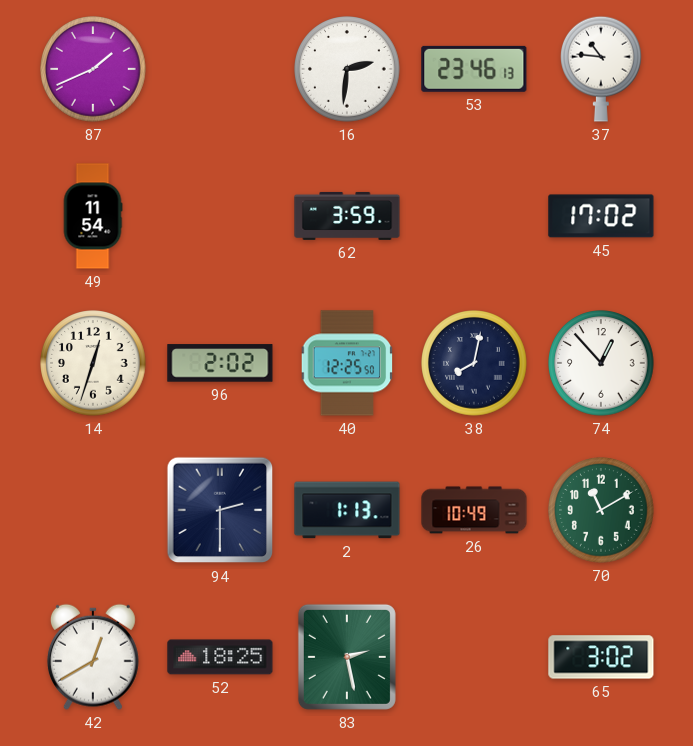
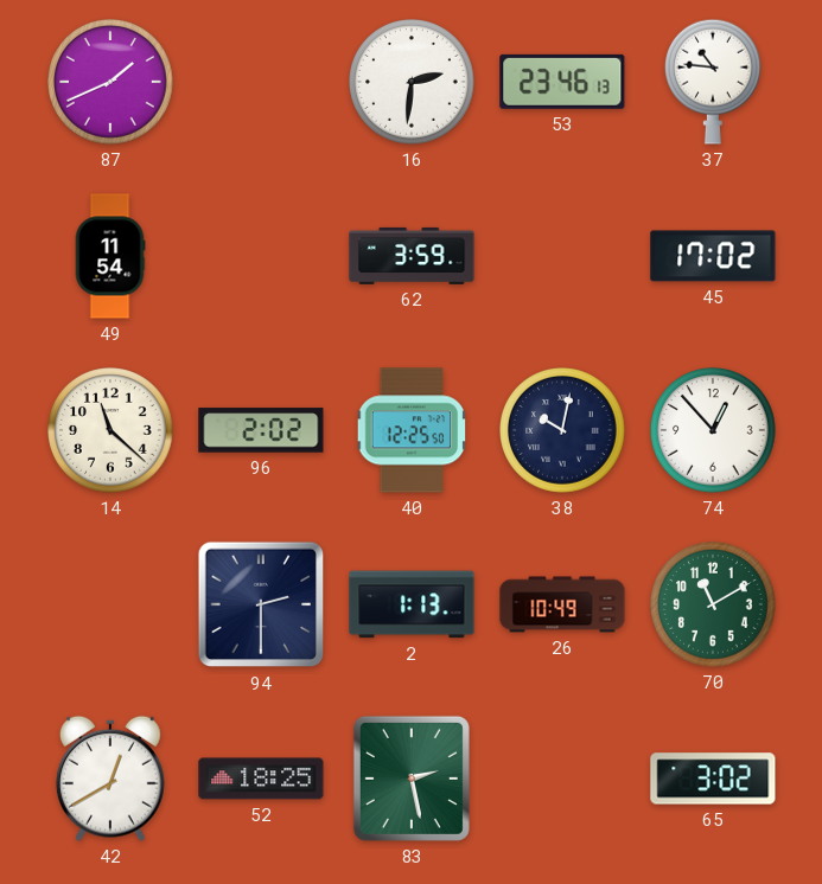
14: 12:33 -> 11:22 (110, 430)
38: 8:02 -> 10:02 (562, 430)
